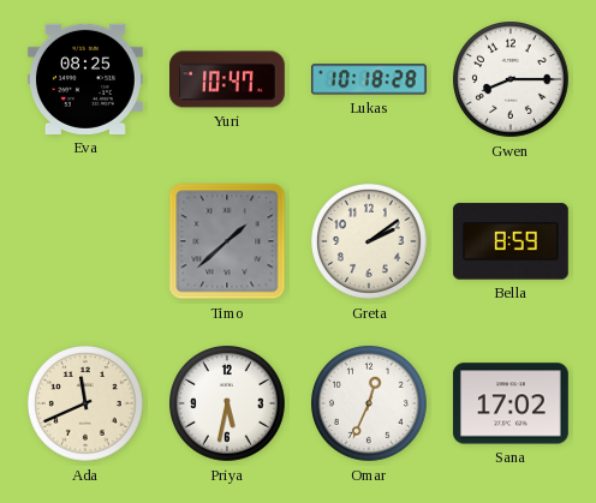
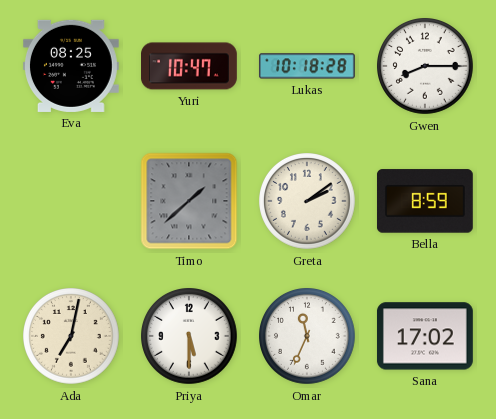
Ada: 11:41 -> 7:02 (72, 337)
Priya: 5:32 -> 5:30 (190, 337)
Omar: 12:34 -> 11:34 (308, 337)
